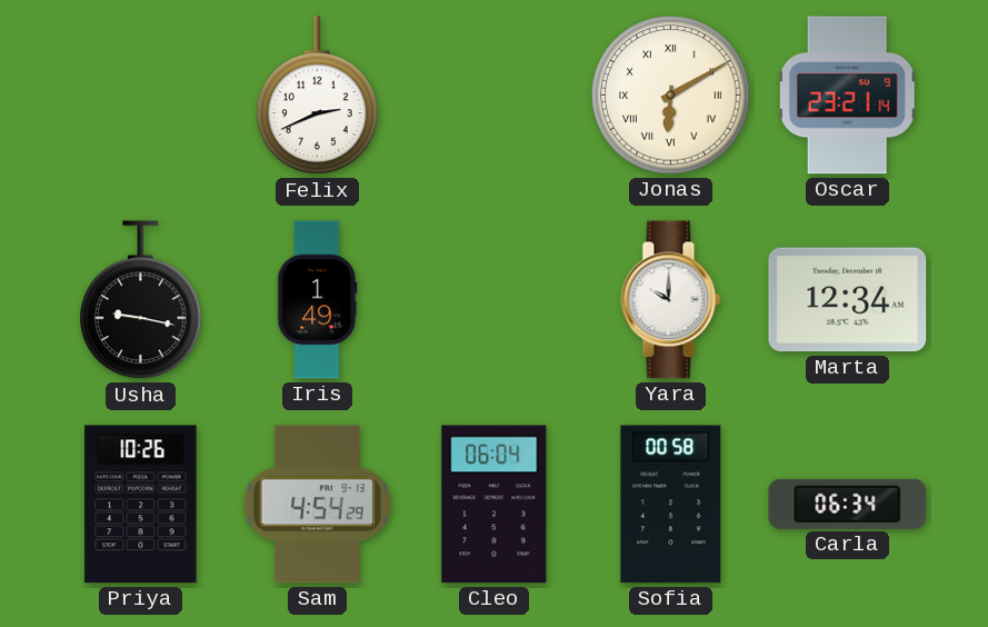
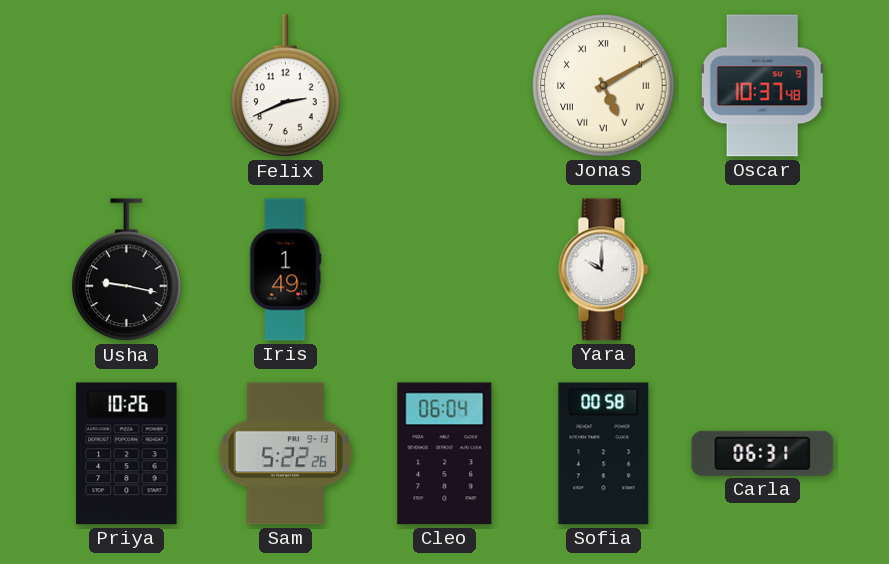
Jonas: 6:10 -> 5:10 (604, 86)
Oscar: 23:21 -> 10:37 (762, 86)
Marta: 12:34 -> none (848, 300)
Sam: 4:54 -> 5:22 (286, 454)
Carla: 06:34 -> 06:31 (763, 453)
